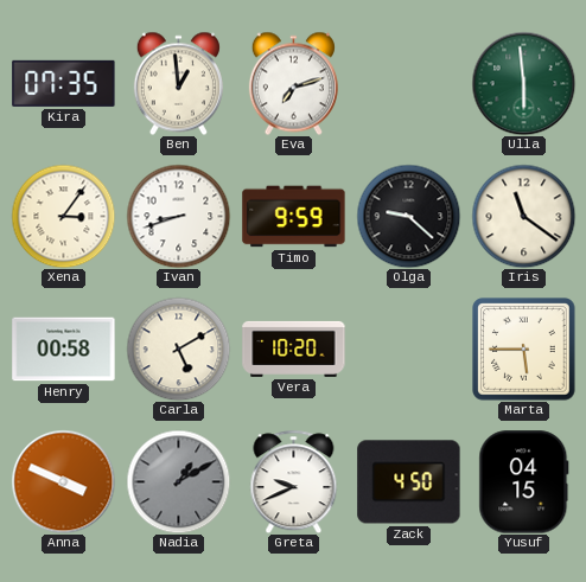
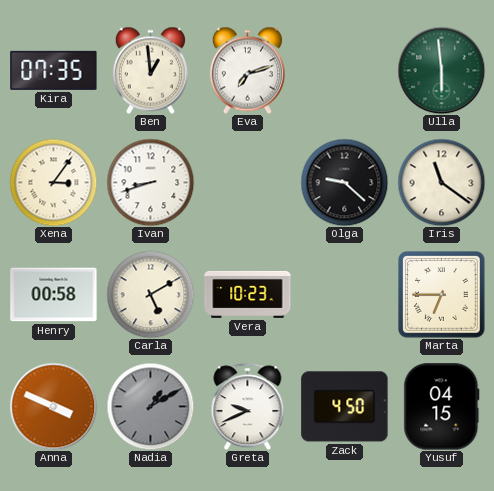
Timo: 9:59 -> none (294, 217)
Vera: 10:20 -> 10:23 (248, 294)
Marta: 5:45 -> 6:45 (442, 295)
